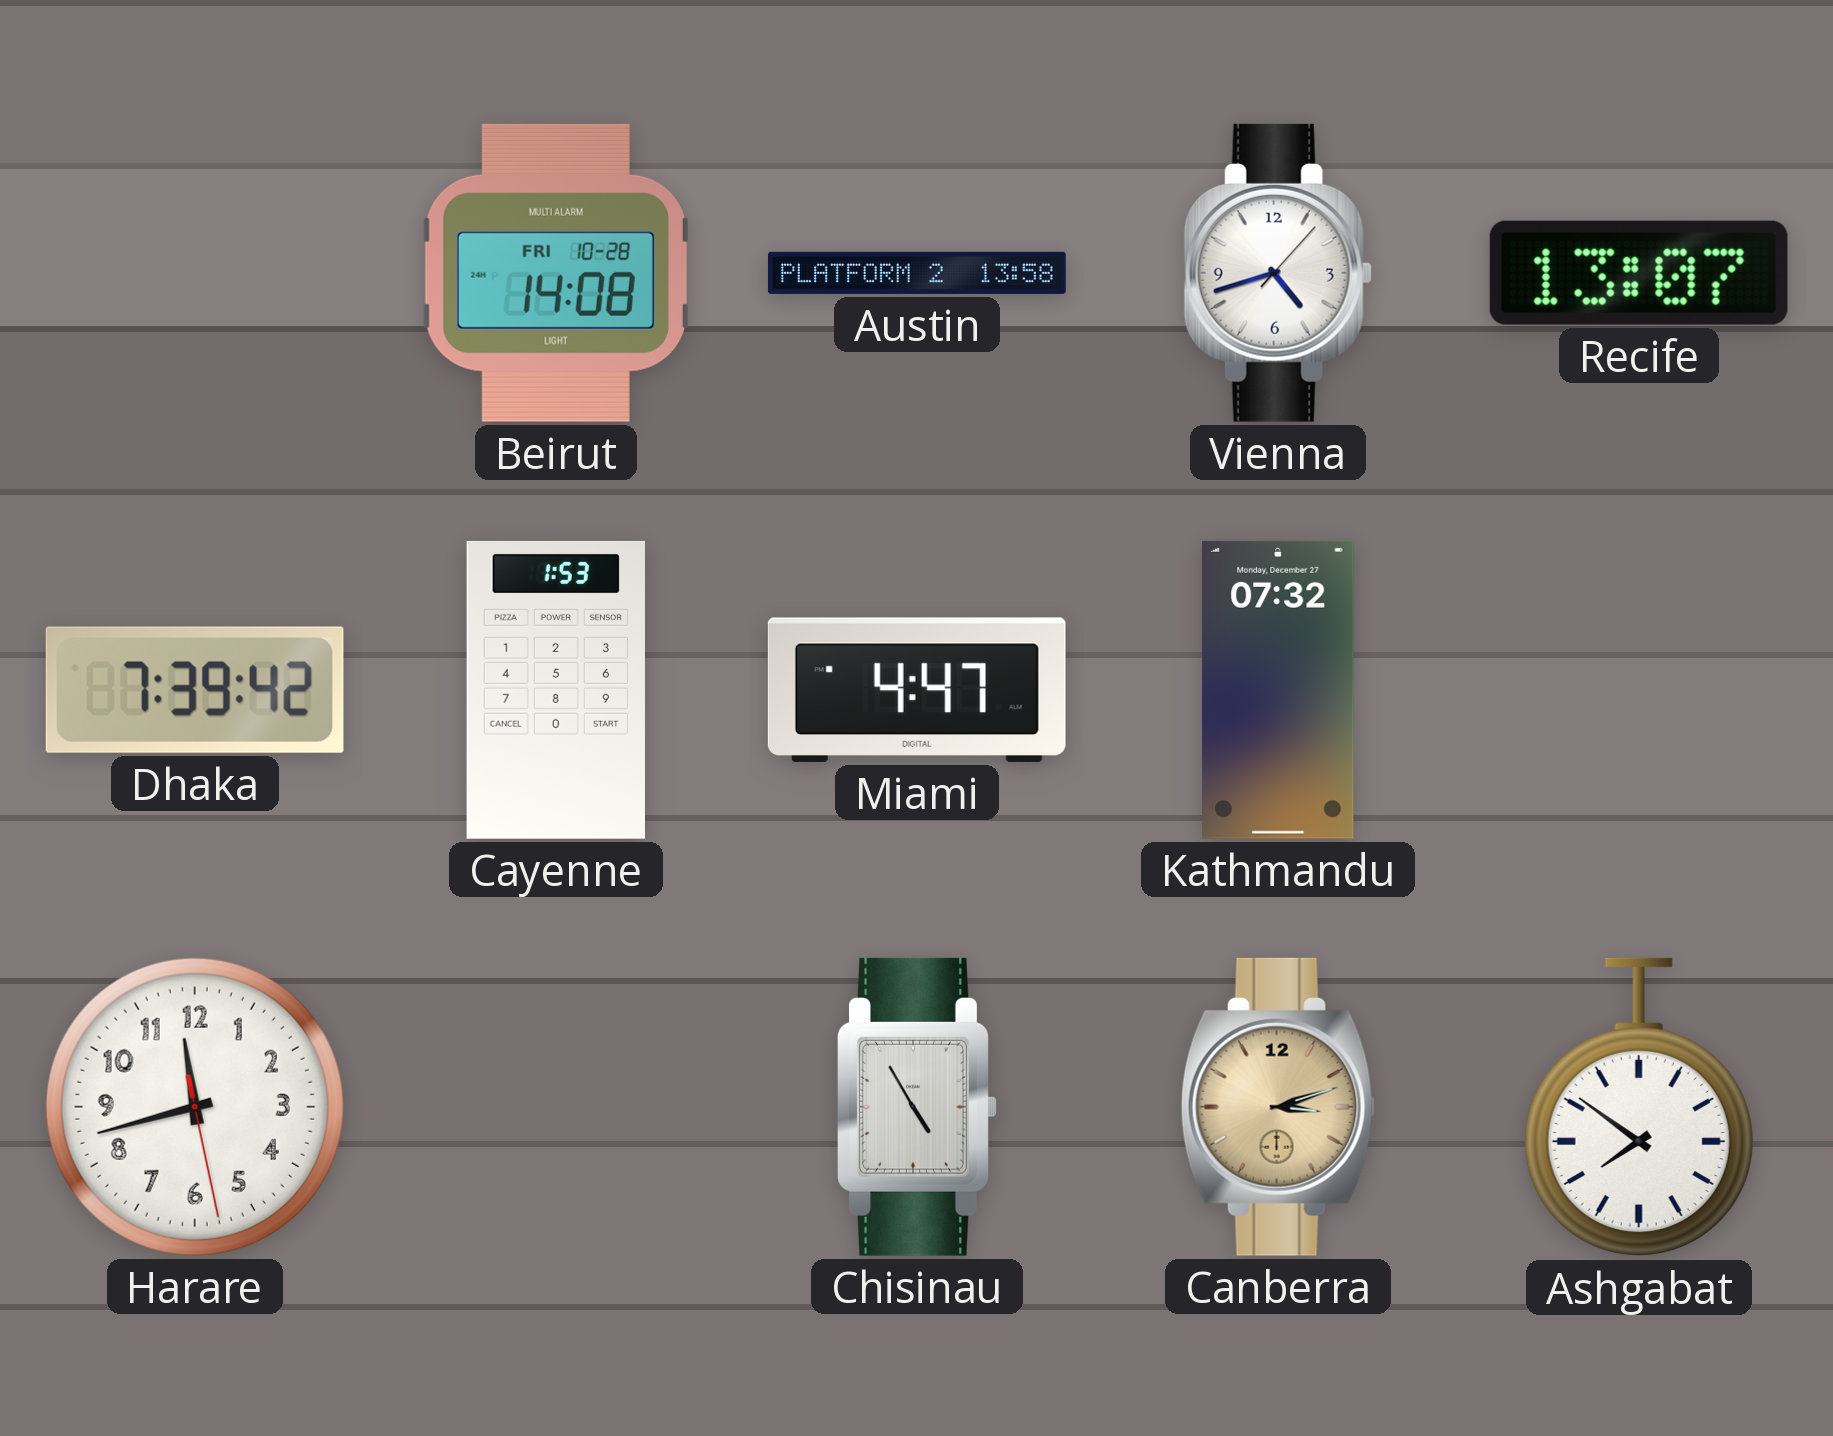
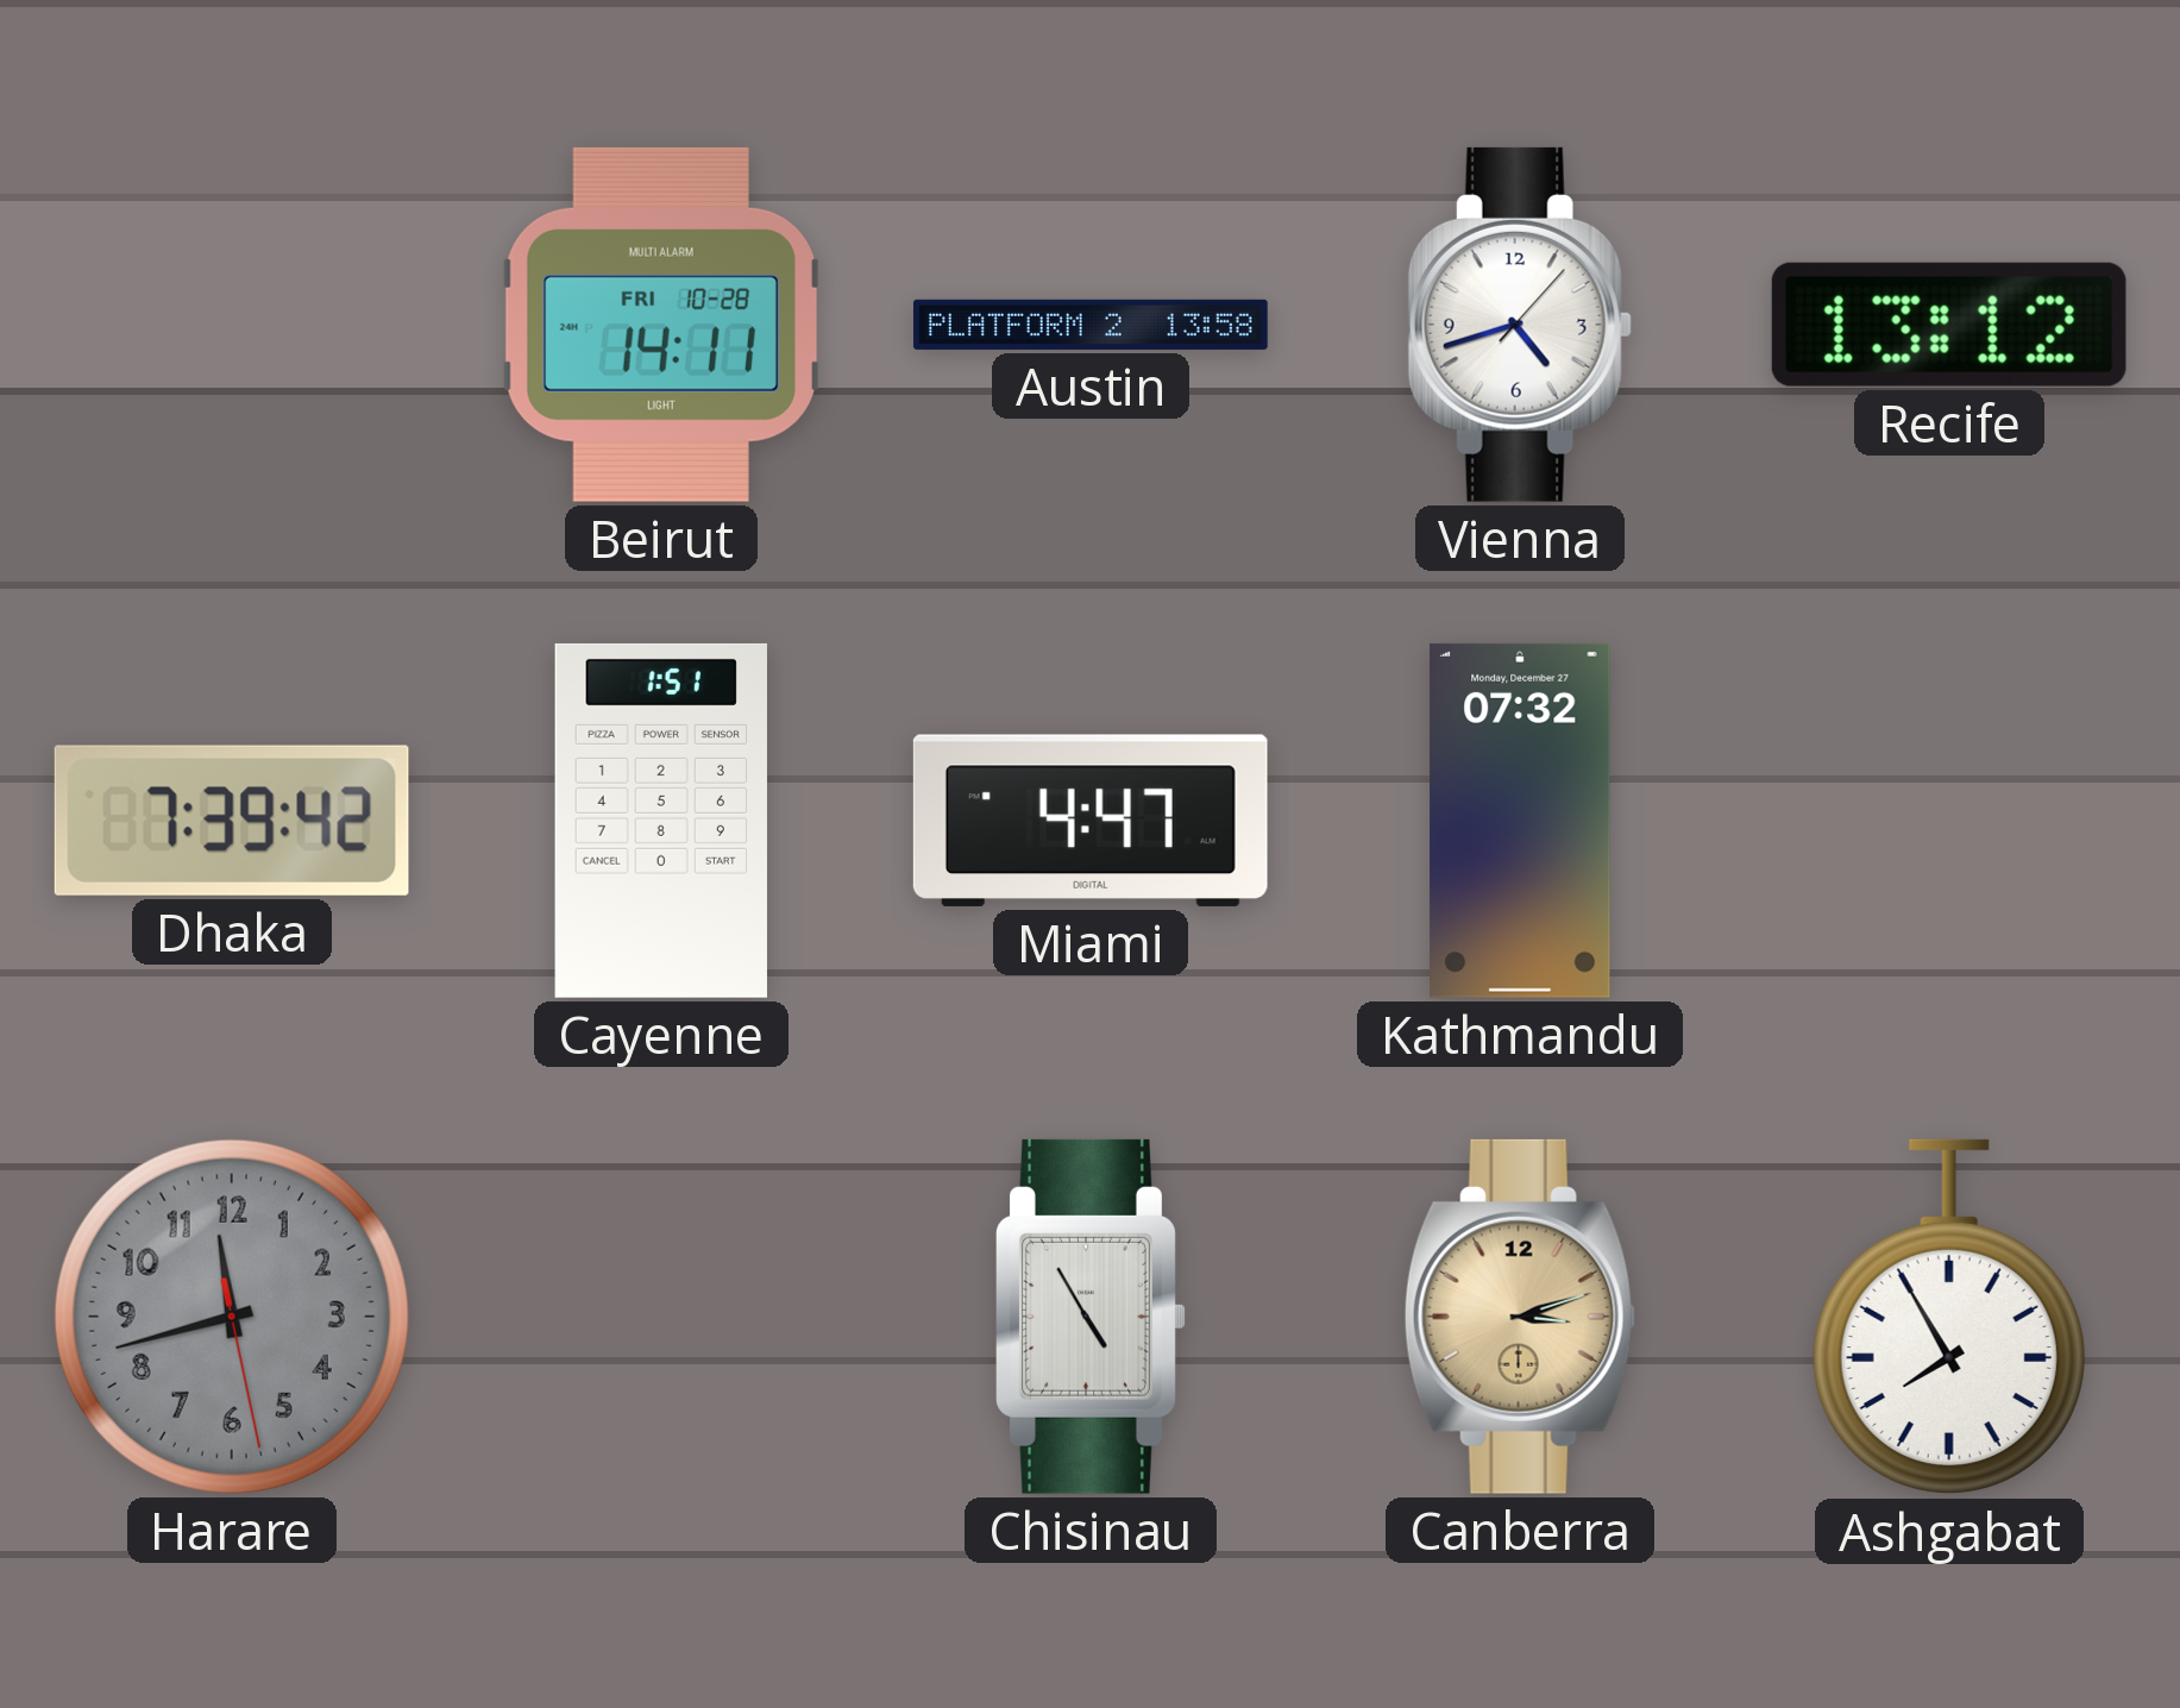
Beirut: 14:08 -> 14:11 (661, 325)
Recife: 13:07 -> 13:12 (1949, 325)
Cayenne: 1:53 -> 1:51 (661, 821)
Harare dial: white -> grey (232, 1317)
Ashgabat: 7:51 -> 7:55 (1949, 1317)
